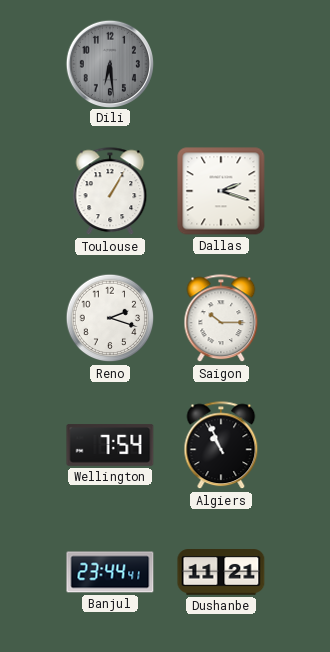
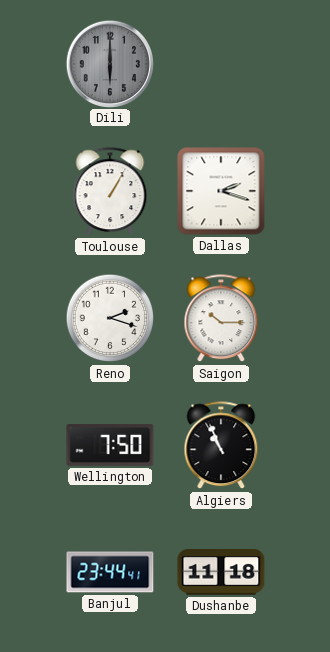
Dili: 6:29 -> 6:00 (109, 63)
Wellington: 7:54 -> 7:50 (110, 446)
Dushanbe: 11:21 -> 11:18 (221, 572)
